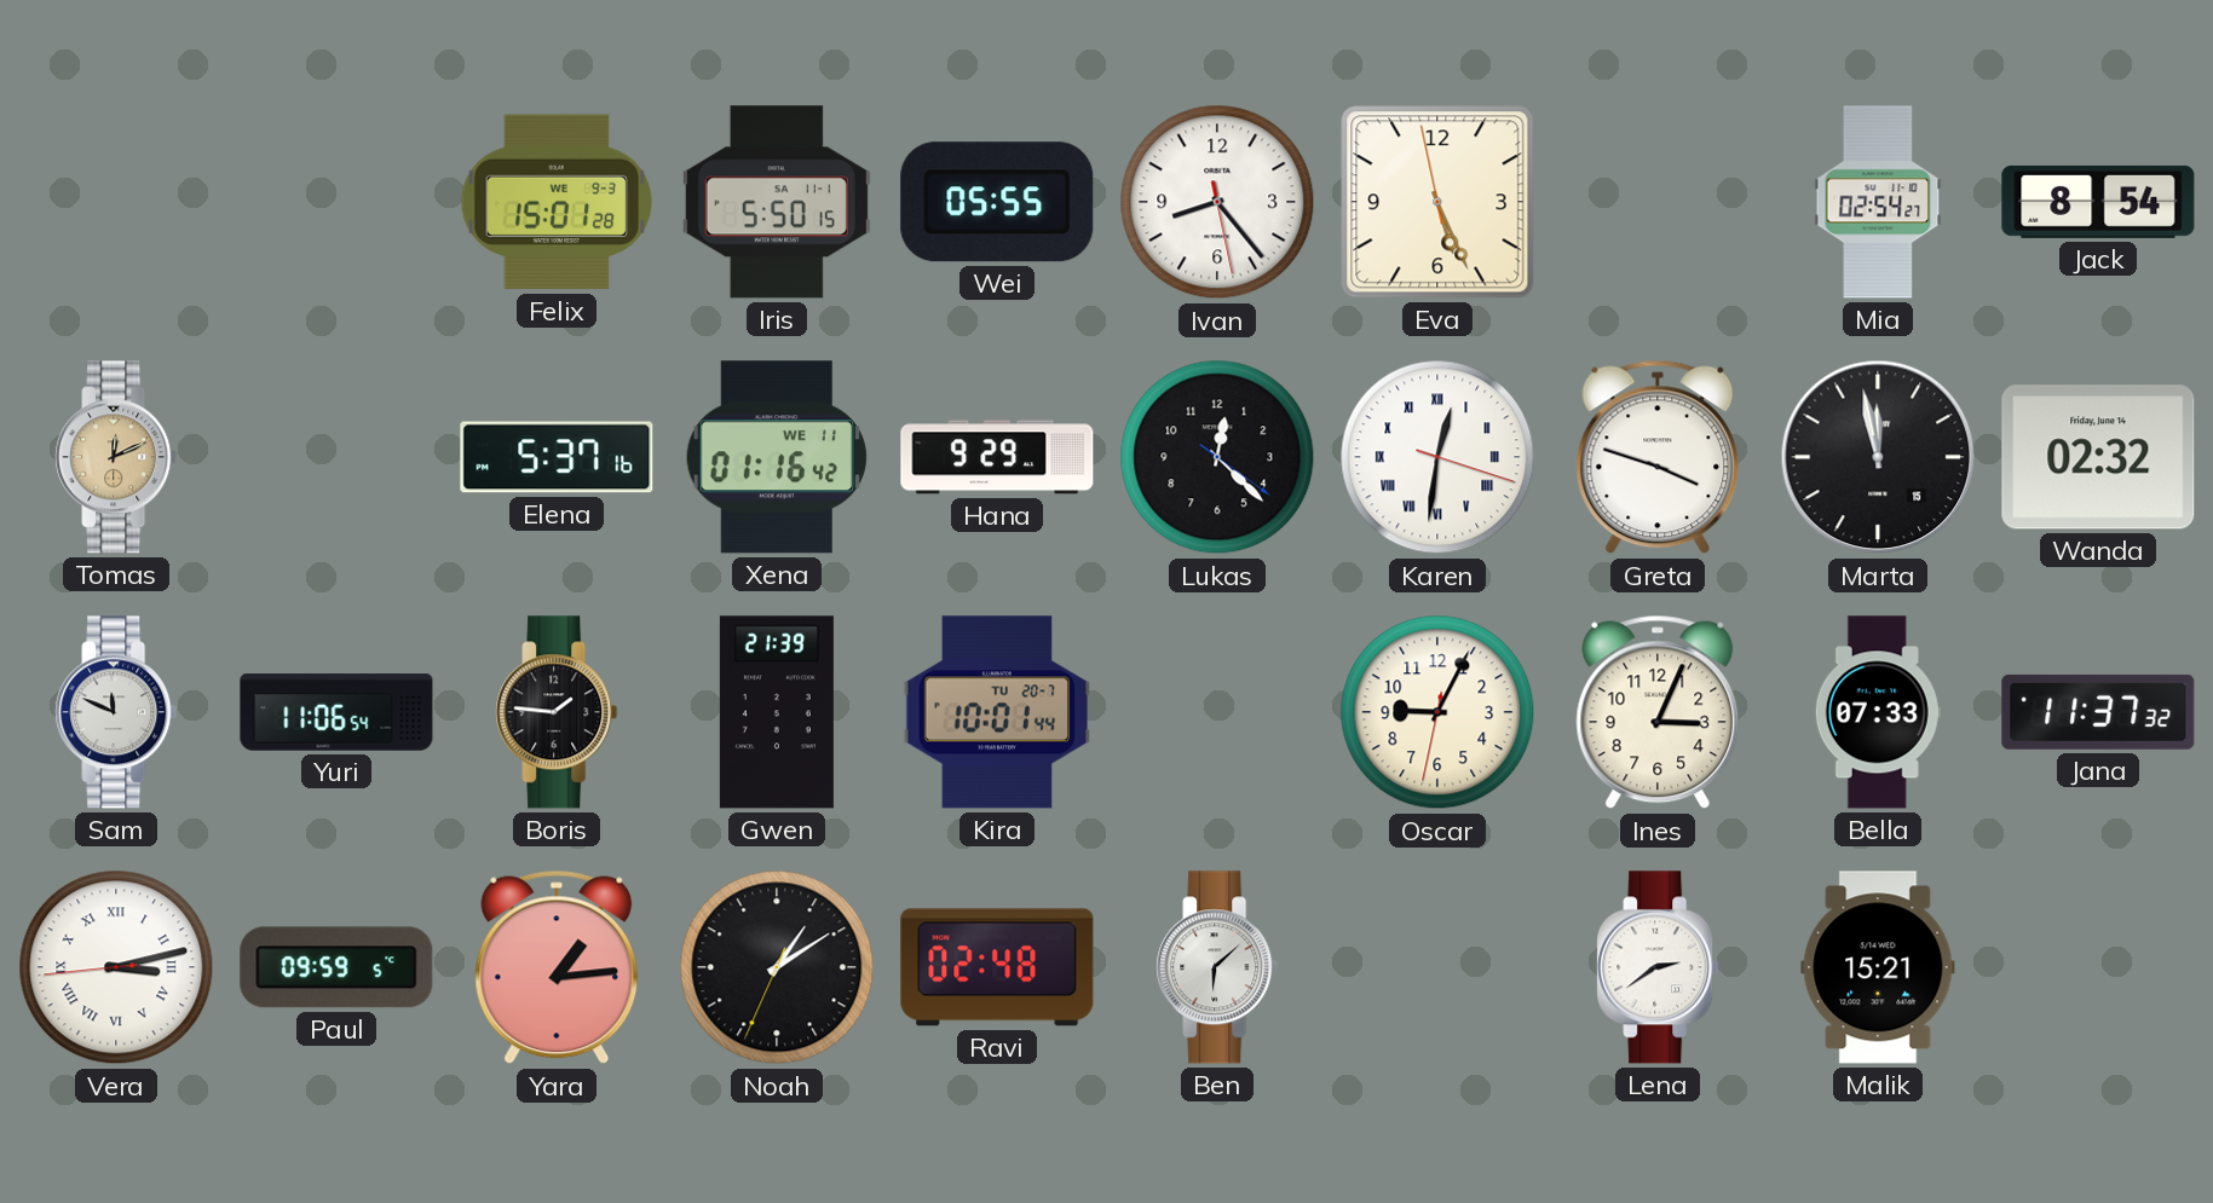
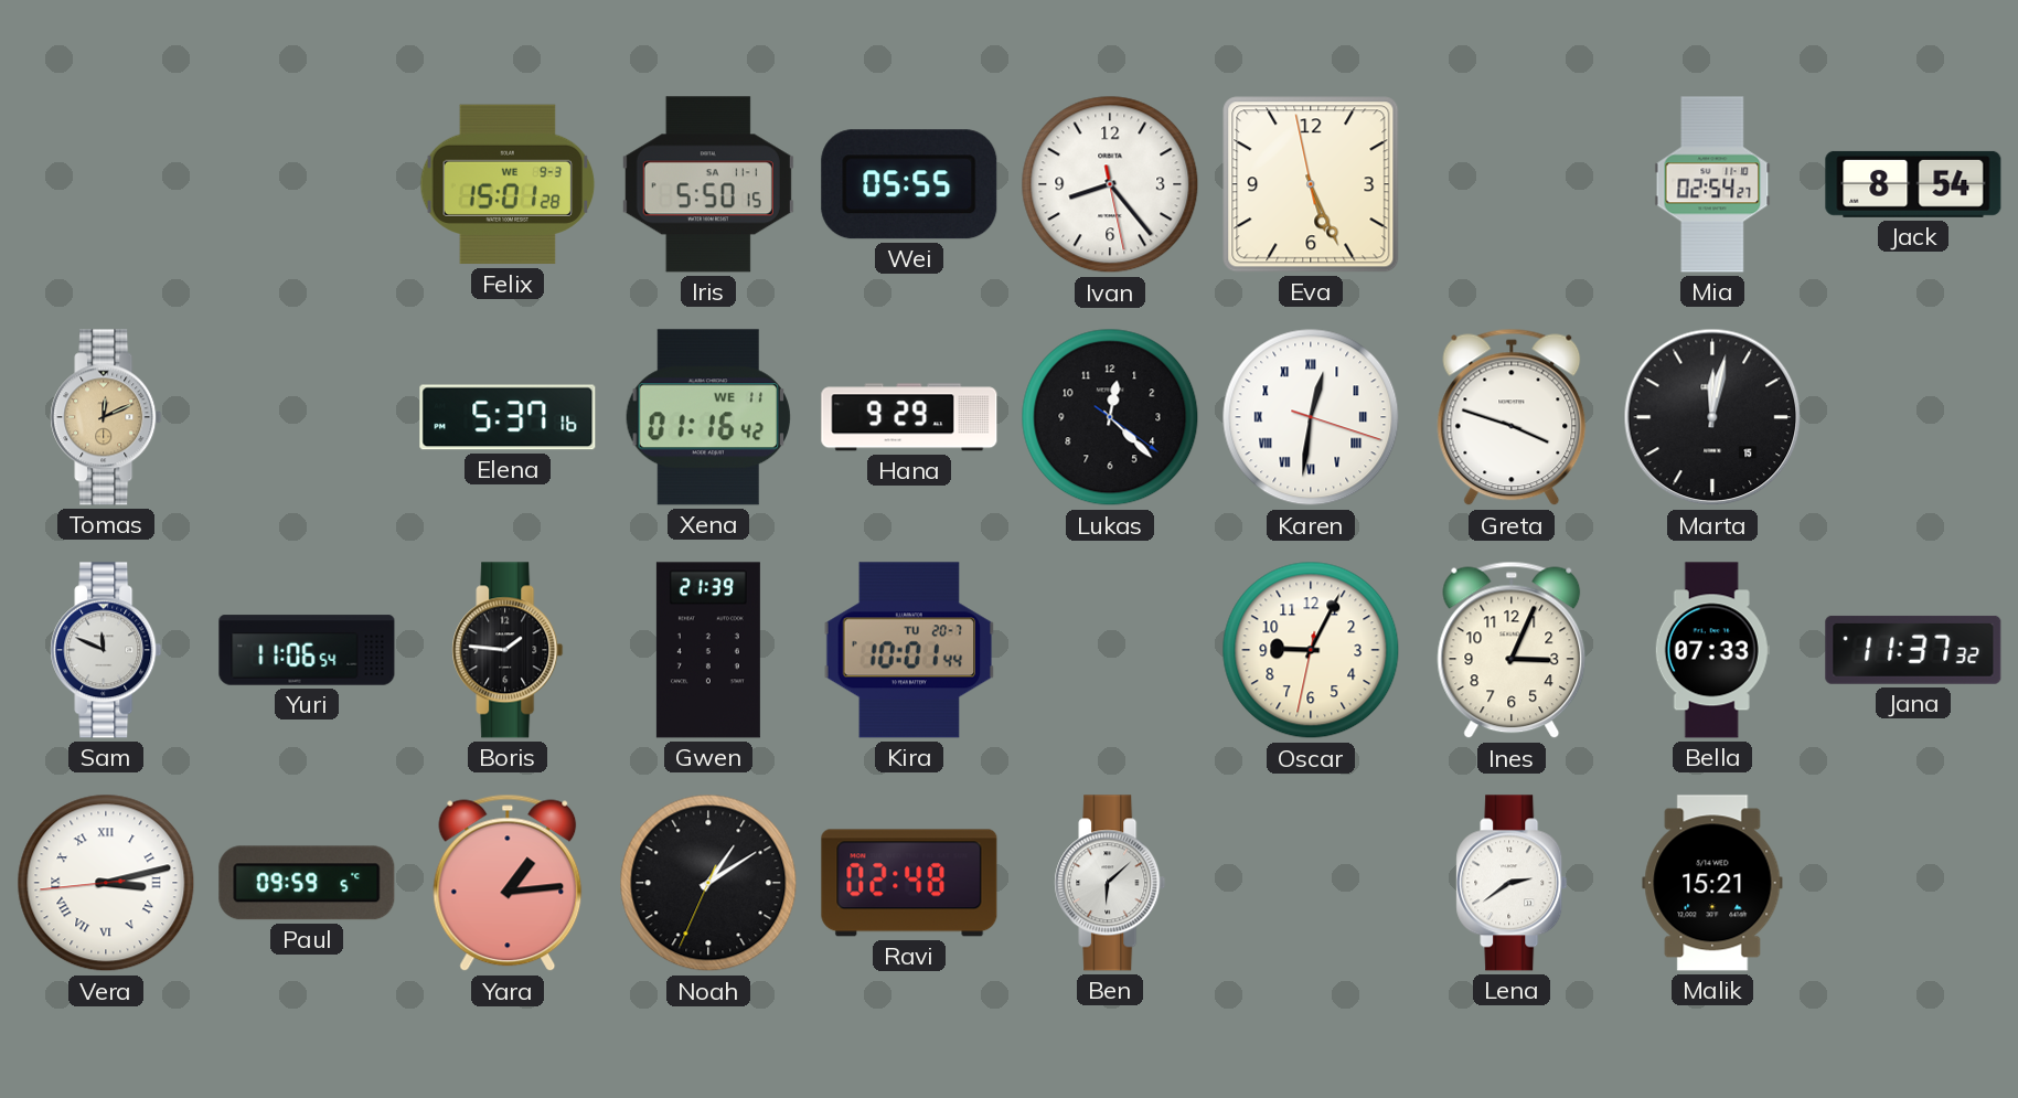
Marta: 11:58 -> 12:02 (1712, 417)
Wanda: 02:32 -> none (2098, 457)
